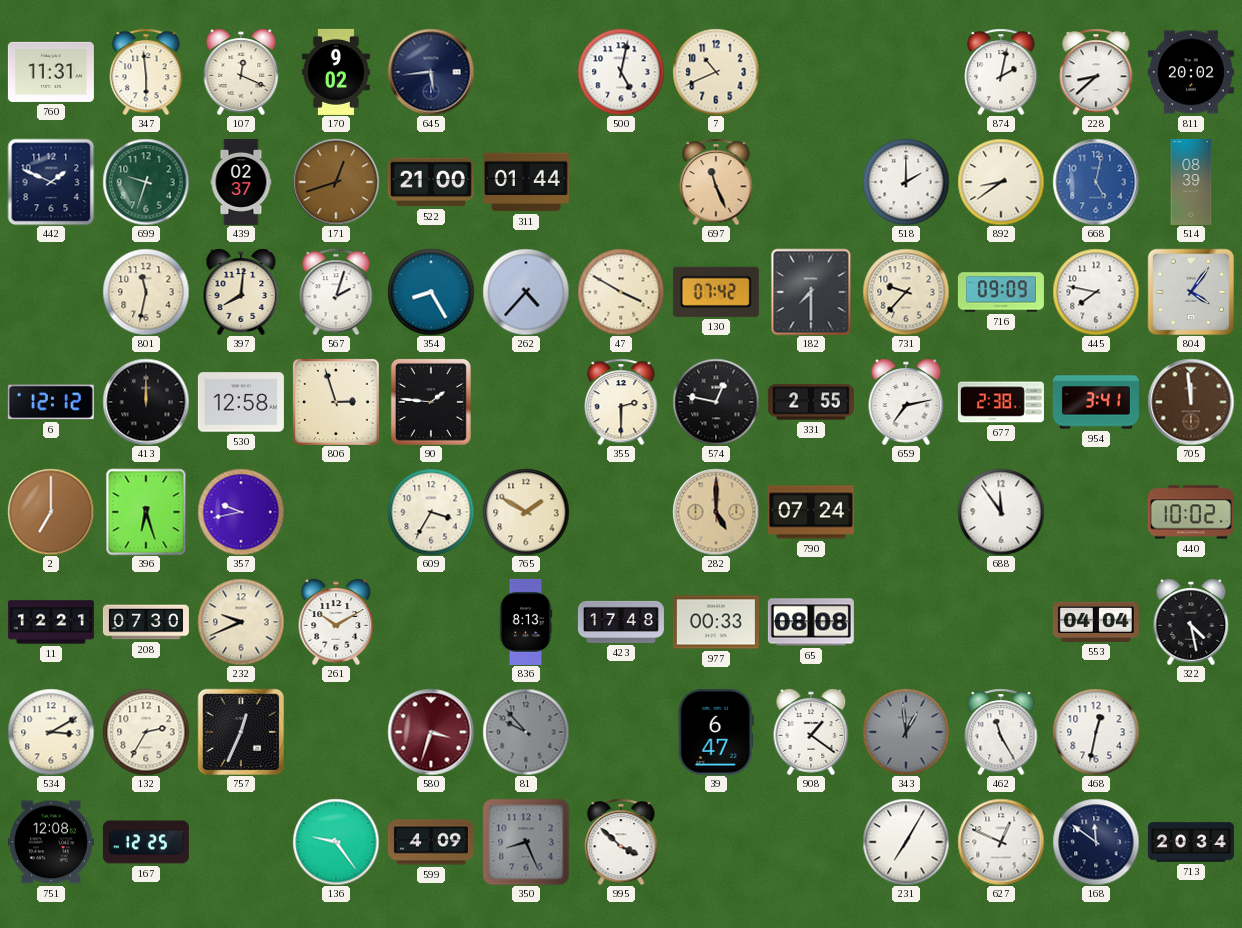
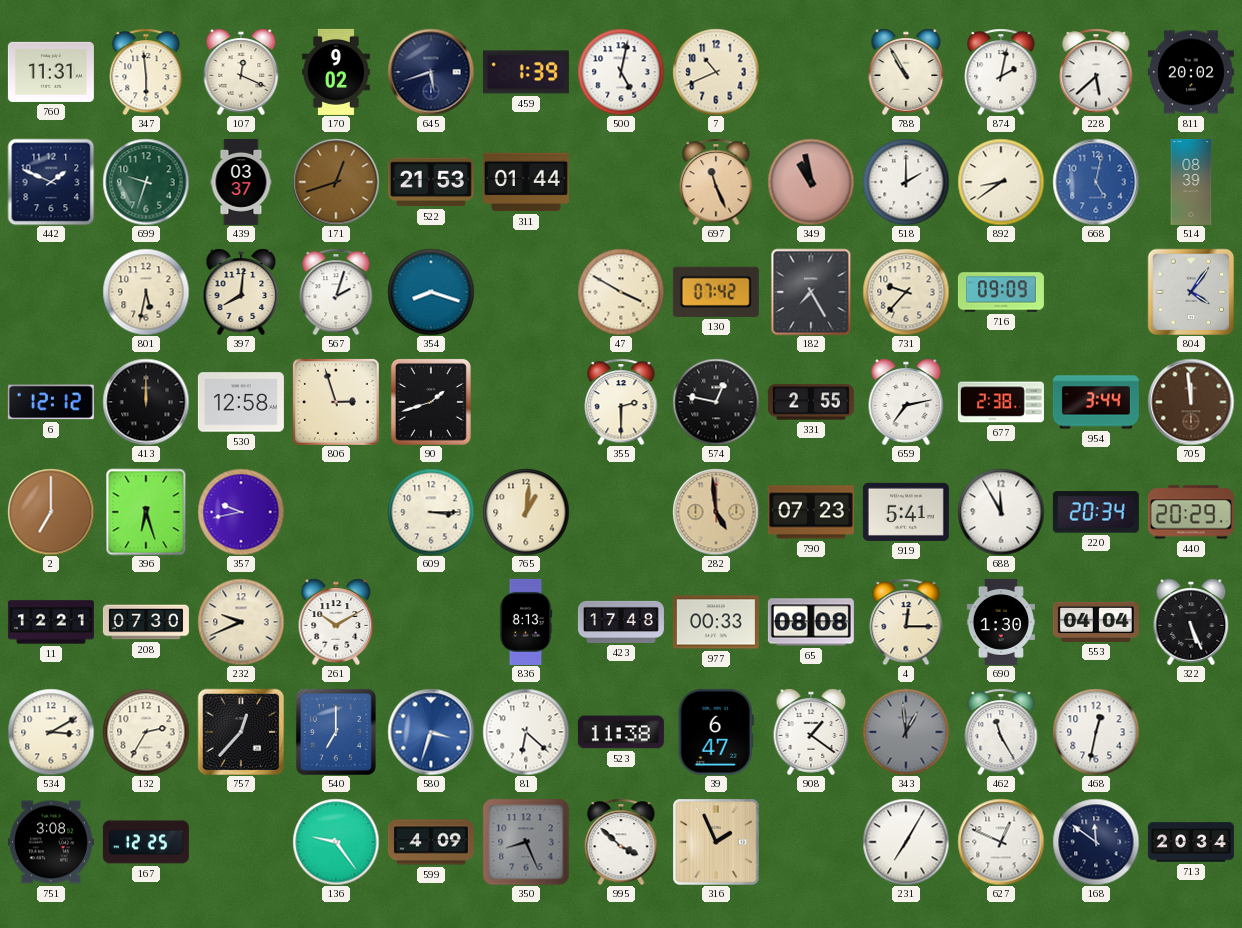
645: 5:44 -> 5:42 (431, 72)
459: none -> 1:39 (526, 72)
788: none -> 10:55 (906, 72)
228: 8:38 -> 5:38 (1096, 72)
439: 02:37 -> 03:37 (241, 182)
522: 21:00 -> 21:53 (431, 182)
349: none -> 10:58 (811, 182)
801: 11:32 -> 5:32 (146, 292)
354: 8:25 -> 8:18 (431, 292)
262: 4:37 -> none (526, 292)
182: 7:30 -> 7:25 (811, 292)
445: 7:47 -> none (1096, 292)
90: 1:46 -> 1:42 (431, 402)
954: 3:41 -> 3:44 (1096, 402)
609: 3:35 -> 3:15 (431, 512)
765: 1:50 -> 1:01 (526, 512)
282: 5:00 -> 4:59 (716, 512)
790: 07:24 -> 07:23 (811, 512)
919: none -> 5:41 (906, 512)
688: 11:54 -> 11:55 (1001, 512)
220: none -> 20:34 (1096, 512)
440: 10:02 -> 20:29 (1191, 512)
4: none -> 12:15 (906, 622)
690: none -> 1:30 (1000, 622)
322: 4:28 -> 5:26 (1191, 622)
757: 12:34 -> 12:37 (241, 732)
540: none -> 7:00 (336, 732)
580 dial: burgundy -> blue (431, 732)
81: 9:53 -> 6:22 (526, 732)
81 dial: grey -> white (526, 732)
523: none -> 11:38 (621, 732)
751: 12:08 -> 3:08 (51, 842)
316: none -> 1:56 (716, 842)
